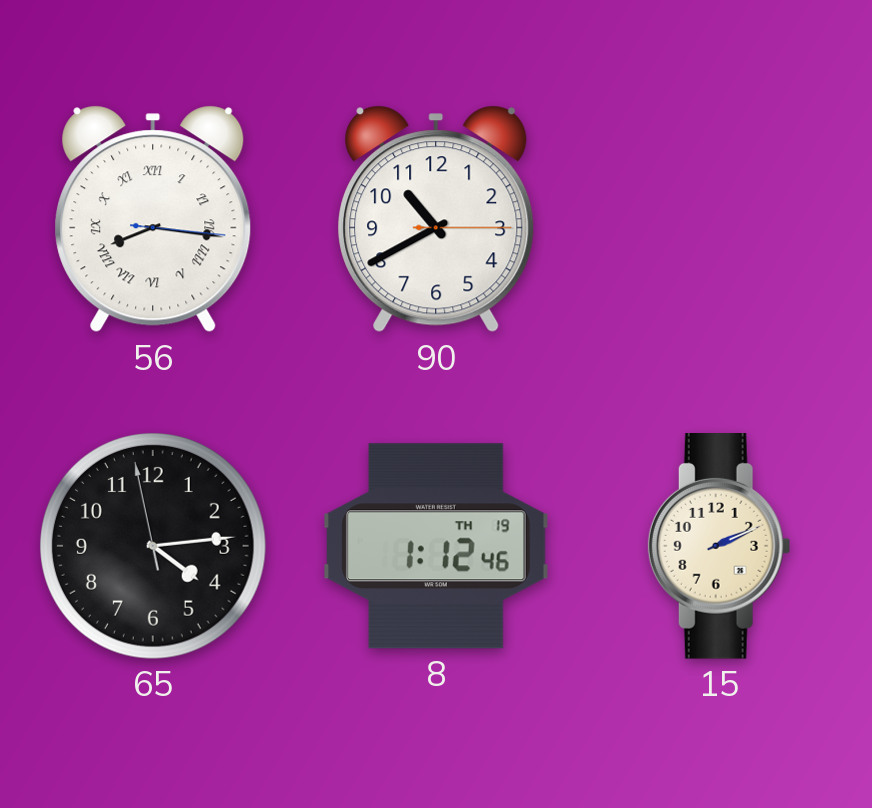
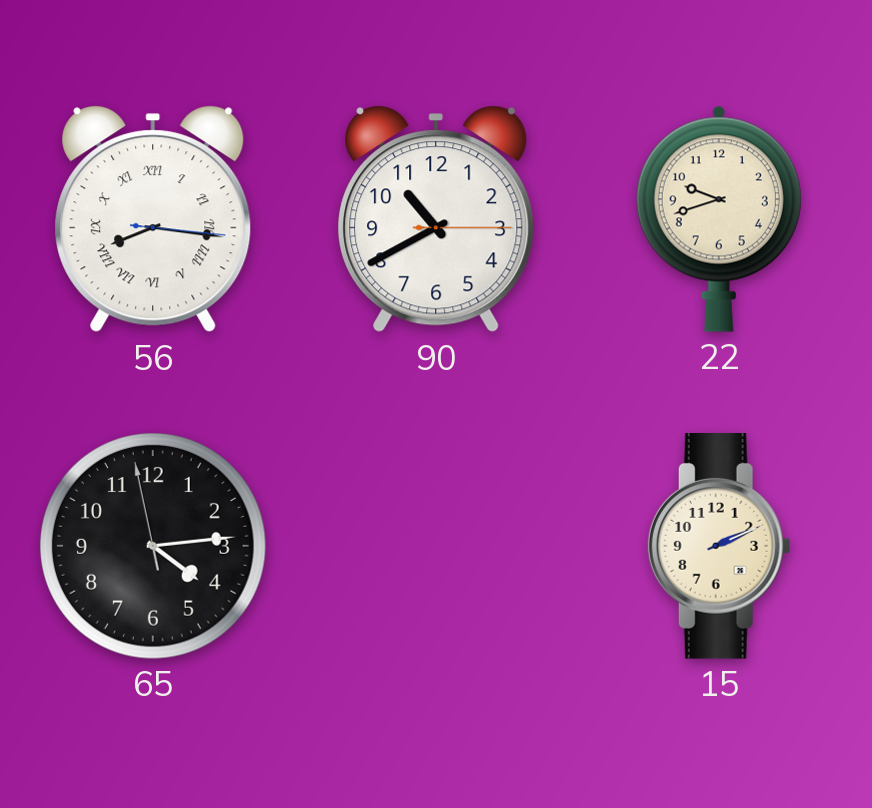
22: none -> 9:42 (719, 219)
8: 1:12 -> none (437, 546)
